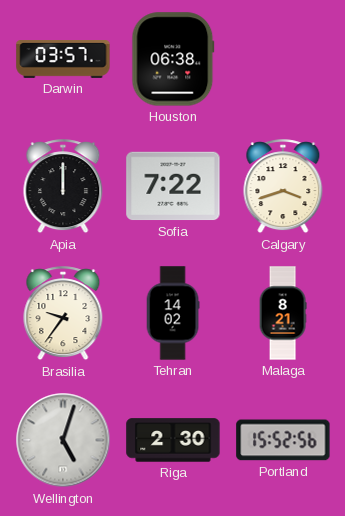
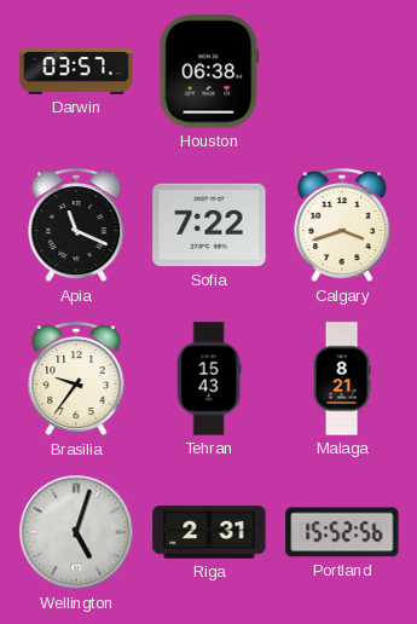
Apia: 12:00 -> 11:19 (76, 226)
Tehran: 14:02 -> 15:43 (209, 379)
Riga: 2:30 -> 2:31 (209, 532)
